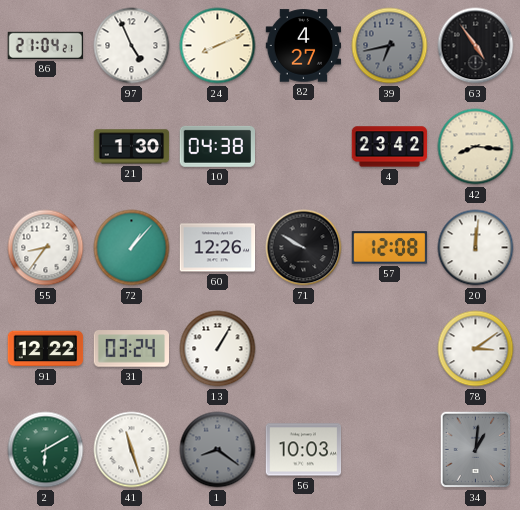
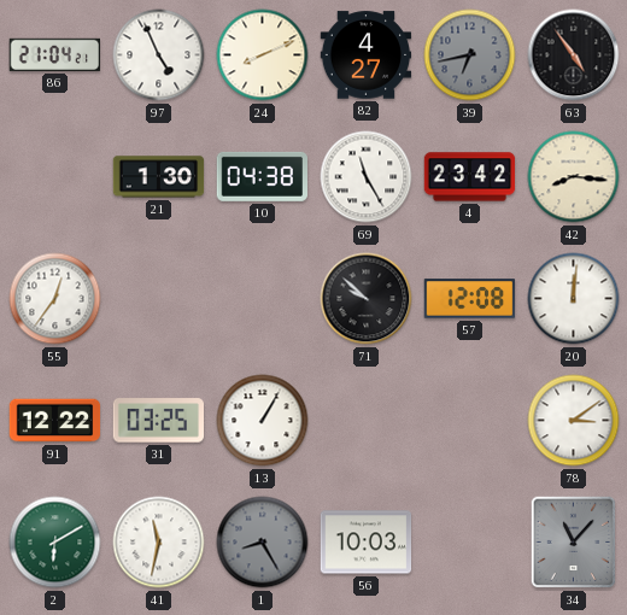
69: none -> 11:25 (367, 177)
55: 8:36 -> 12:36 (55, 299)
72: 1:07 -> none (132, 248)
60: 12:26 -> none (218, 248)
71: 9:50 -> 9:52 (367, 299)
31: 03:24 -> 03:25 (159, 421)
41: 11:27 -> 11:32 (159, 543)
1: 8:21 -> 8:25 (263, 543)
34: 1:01 -> 11:07 (574, 543)
